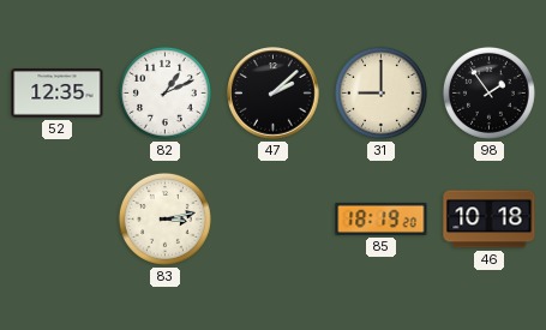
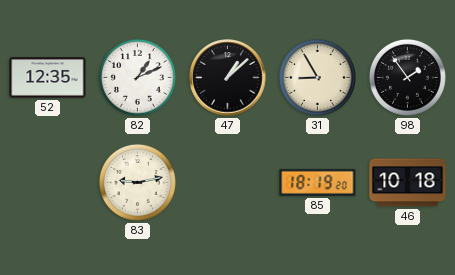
47: 2:08 -> 1:08 (228, 78)
31: 9:00 -> 8:55 (317, 77)
83: 3:13 -> 9:13 (137, 182)
